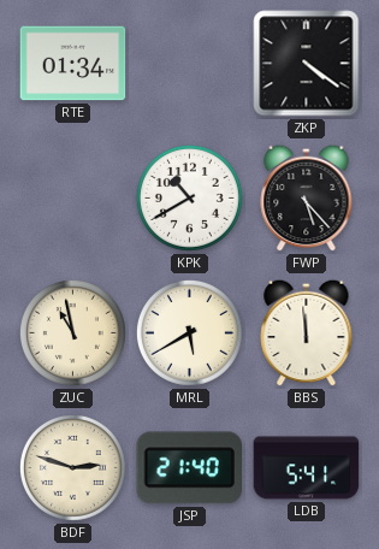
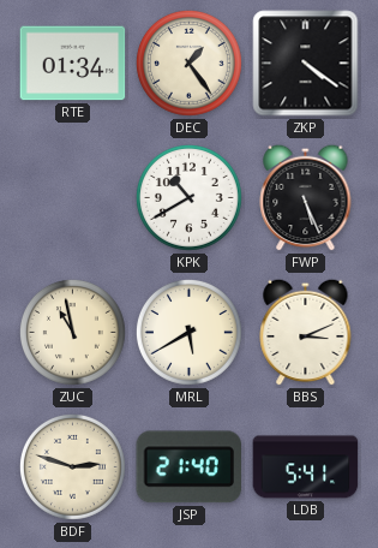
DEC: none -> 1:24 (188, 62)
FWP: 5:23 -> 5:26 (306, 197)
BBS: 11:59 -> 3:11 (306, 332)
